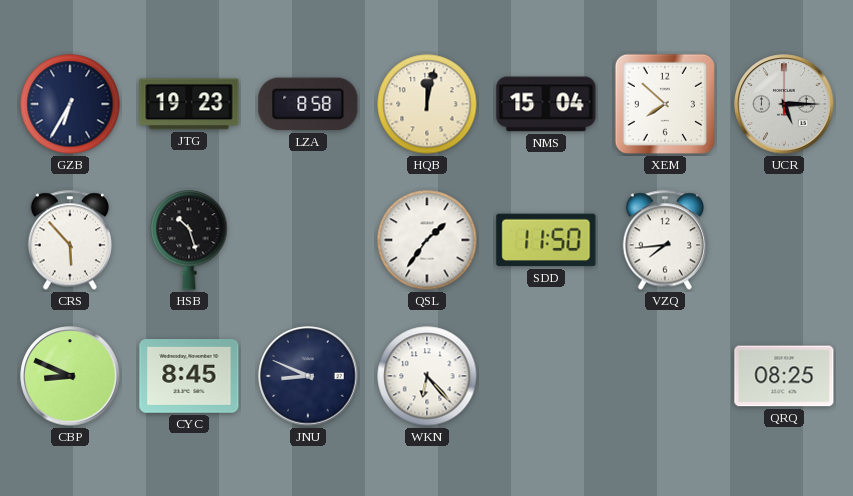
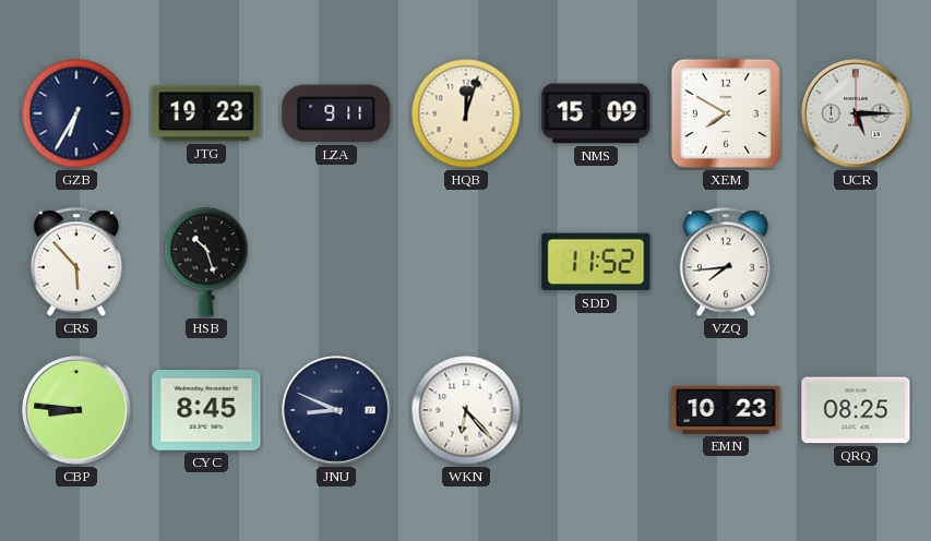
LZA: 8:58 -> 9:11 (336, 113)
HQB: 12:02 -> 12:03 (466, 113)
NMS: 15:04 -> 15:09 (596, 113)
XEM: 7:52 -> 7:50 (726, 113)
QSL: 1:36 -> none (427, 240)
SDD: 11:50 -> 11:52 (596, 262)
CBP: 8:49 -> 8:46 (76, 410)
EMN: none -> 10:23 (726, 410)
